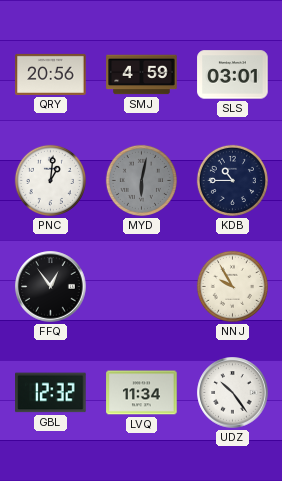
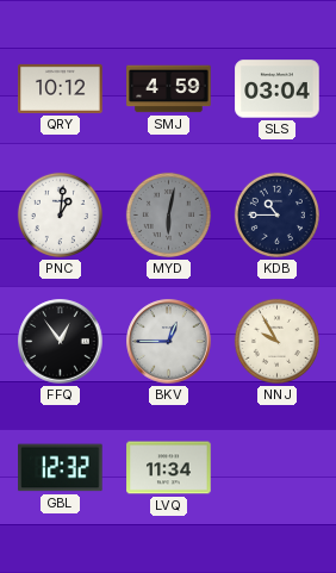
QRY: 20:56 -> 10:12 (61, 88)
SLS: 03:01 -> 03:04 (278, 89)
BKV: none -> 12:45 (169, 342)
UDZ: 10:24 -> none (233, 393)
